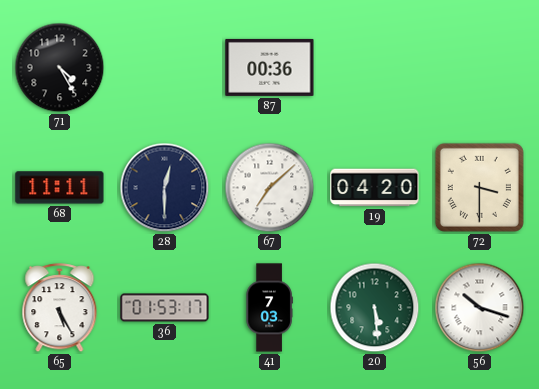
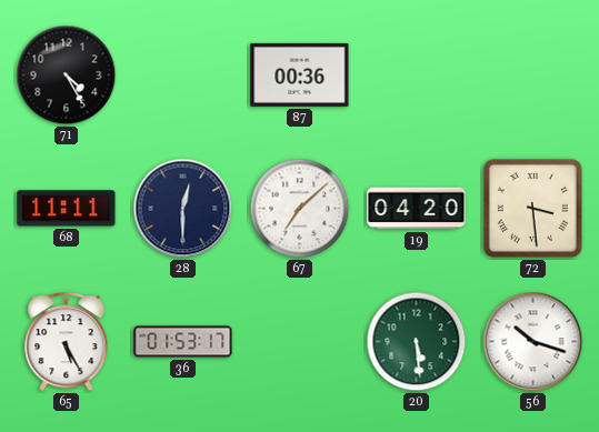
72: 3:30 -> 3:29 (532, 208)
41: 7:03 -> none (269, 308)
